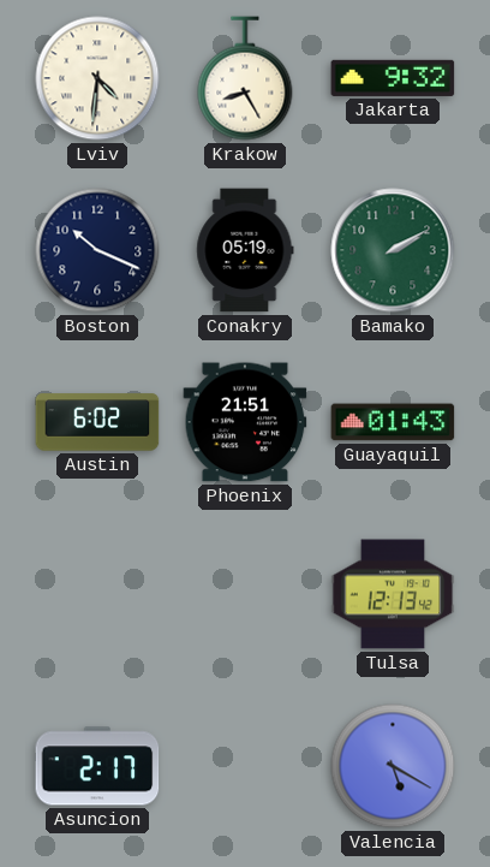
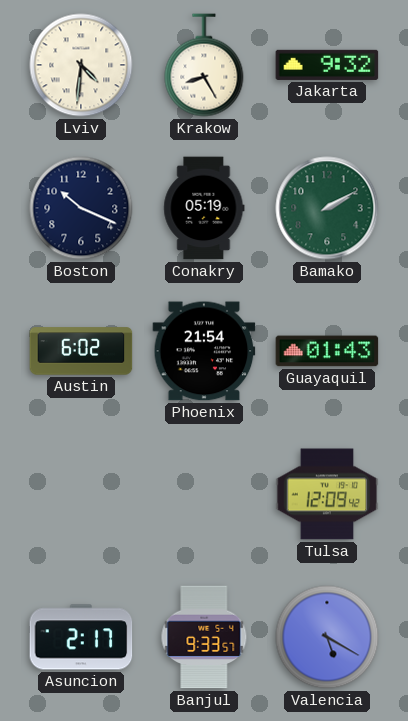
Phoenix: 21:51 -> 21:54 (204, 351)
Tulsa: 12:13 -> 12:09 (327, 494)
Banjul: none -> 9:33 (204, 637)
